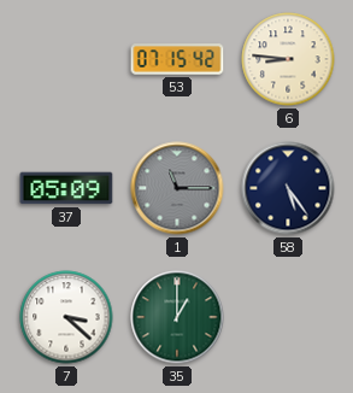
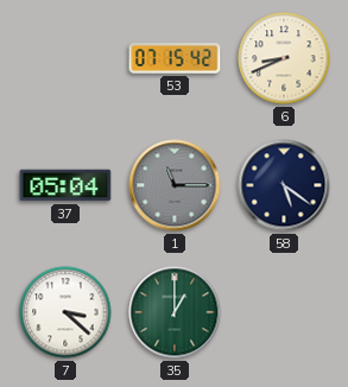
6: 8:46 -> 8:41 (284, 58)
37: 05:09 -> 05:04 (65, 185)
58: 5:24 -> 5:21 (284, 185)
